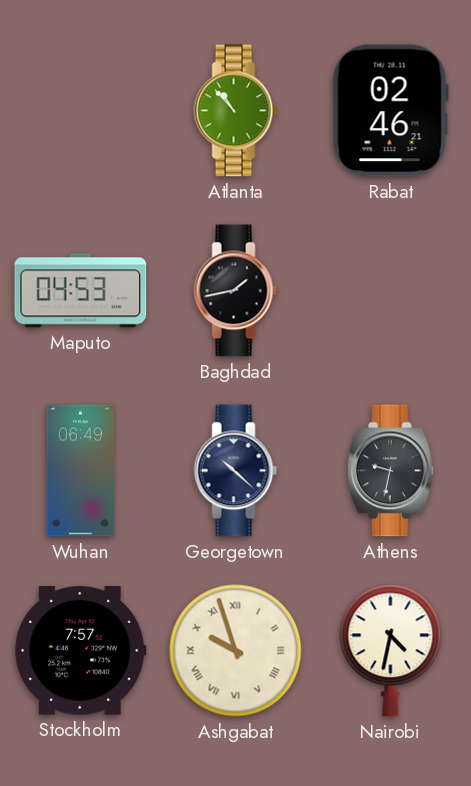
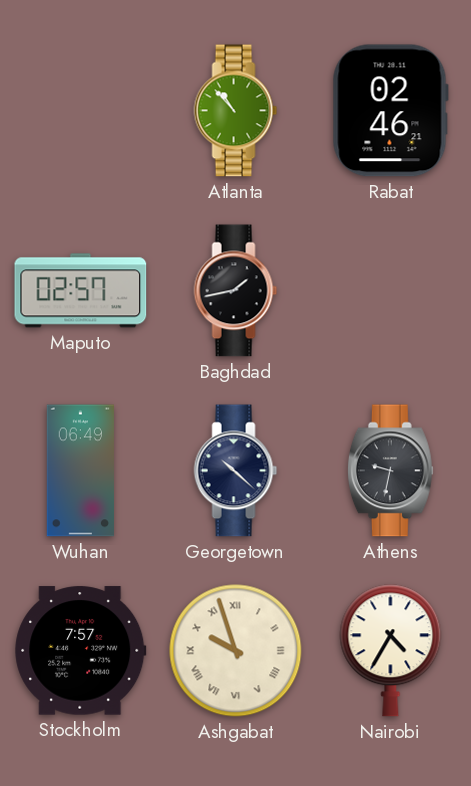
Maputo: 04:53 -> 02:57 (81, 291)
Nairobi: 4:32 -> 4:35 (391, 651)
